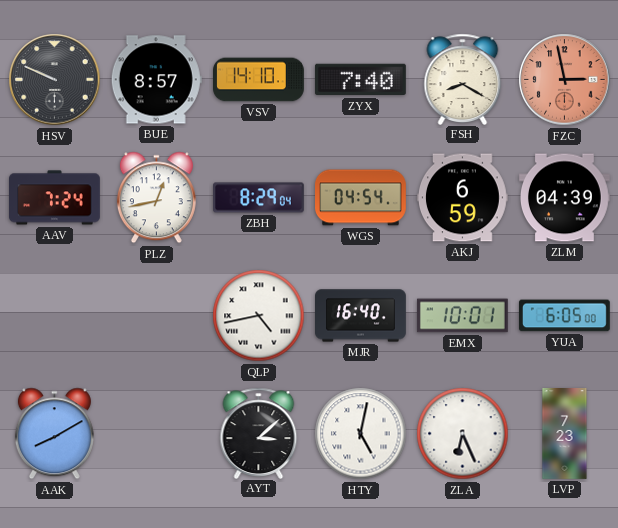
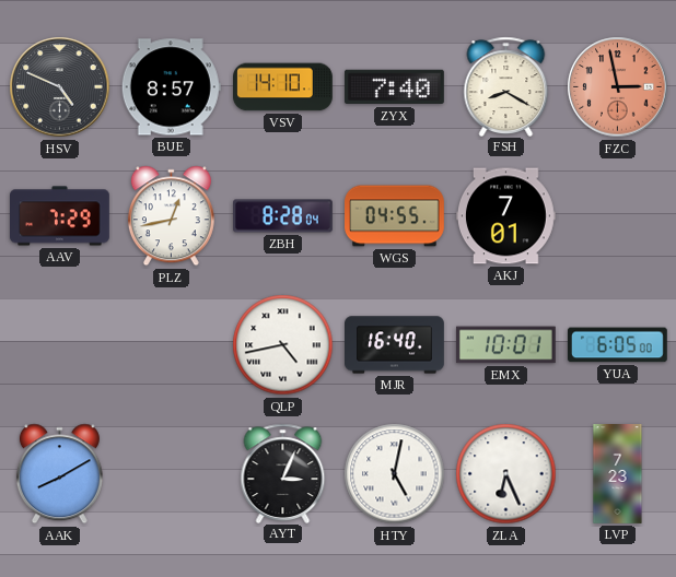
HSV: 9:49 -> 4:49 (60, 87)
AAV: 7:24 -> 7:29 (60, 216)
ZBH: 8:29 -> 8:28 (283, 216)
WGS: 04:54 -> 04:55 (395, 216)
AKJ: 6:59 -> 7:01 (506, 216)
ZLM: 04:39 -> none (565, 198)
AYT: 3:08 -> 3:04 (283, 473)
